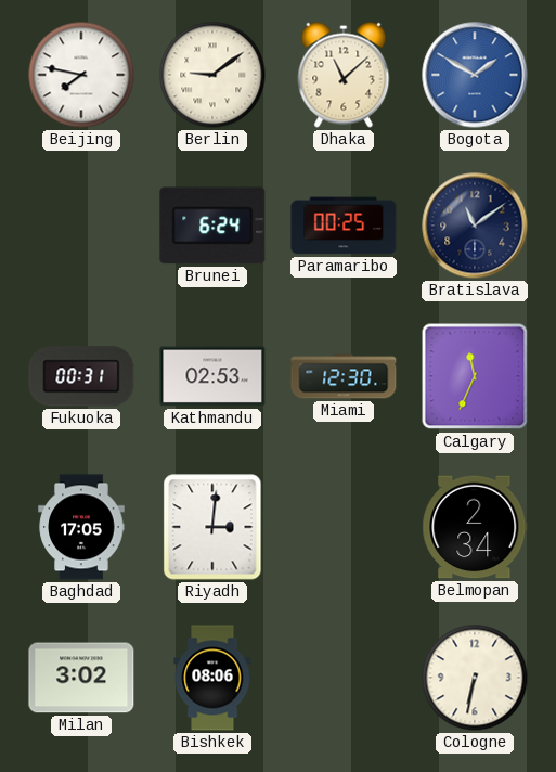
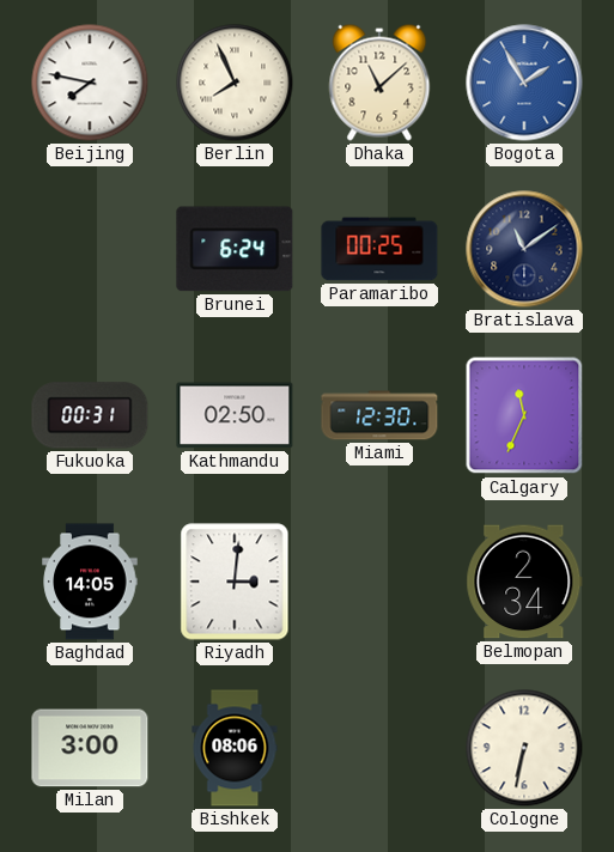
Berlin: 9:09 -> 7:56 (235, 83)
Bogota: 1:50 -> 1:55 (524, 83)
Kathmandu: 02:53 -> 02:50 (235, 415)
Baghdad: 17:05 -> 14:05 (90, 582)
Milan: 3:02 -> 3:00 (90, 748)
